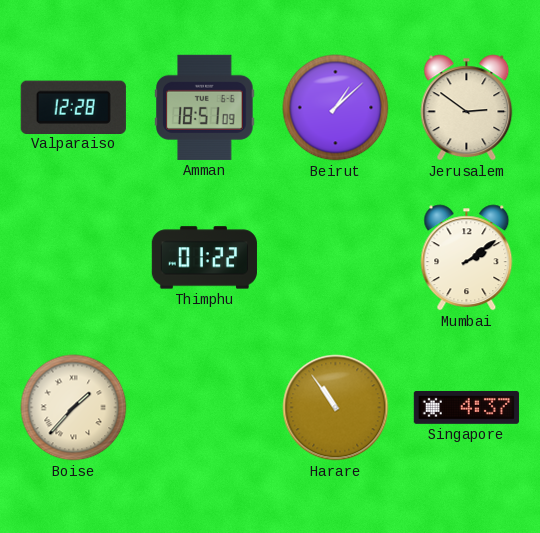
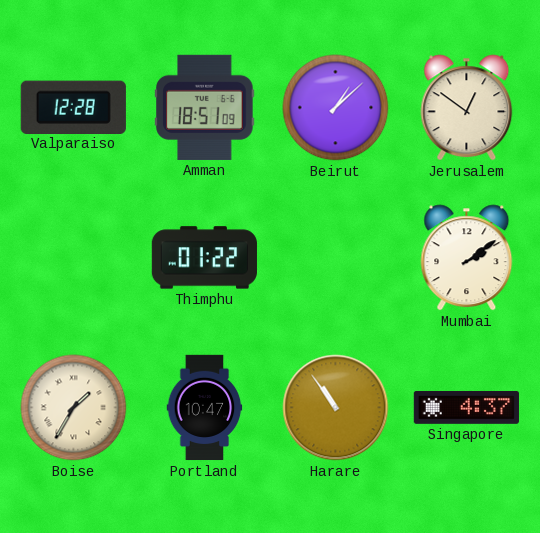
Jerusalem: 2:51 -> 12:51 (467, 108)
Boise: 1:37 -> 1:35 (74, 408)
Portland: none -> 10:47 (205, 408)
